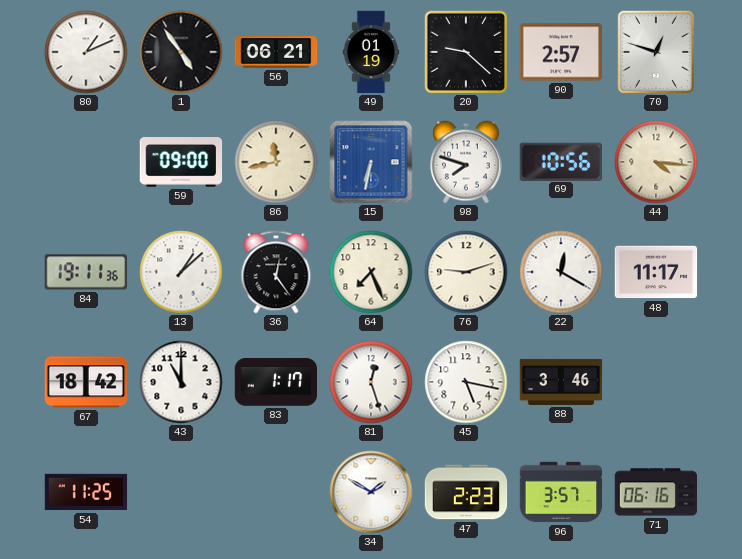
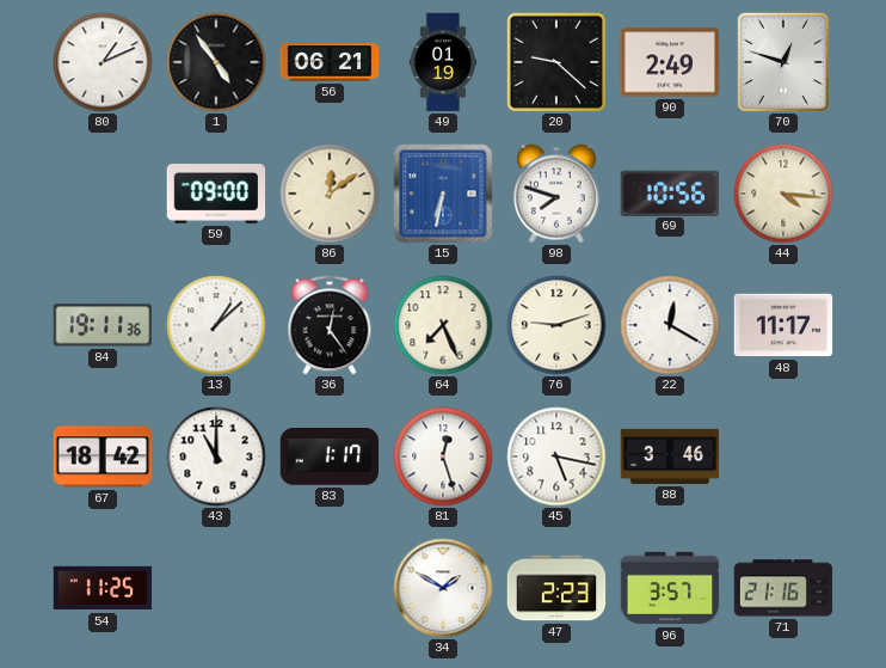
90: 2:57 -> 2:49 (670, 62)
86: 11:43 -> 12:09 (330, 194)
71: 06:16 -> 21:16 (783, 588)
